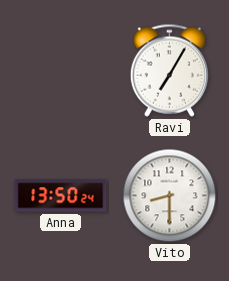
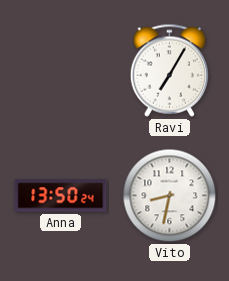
Vito: 8:30 -> 8:32 (170, 196)
